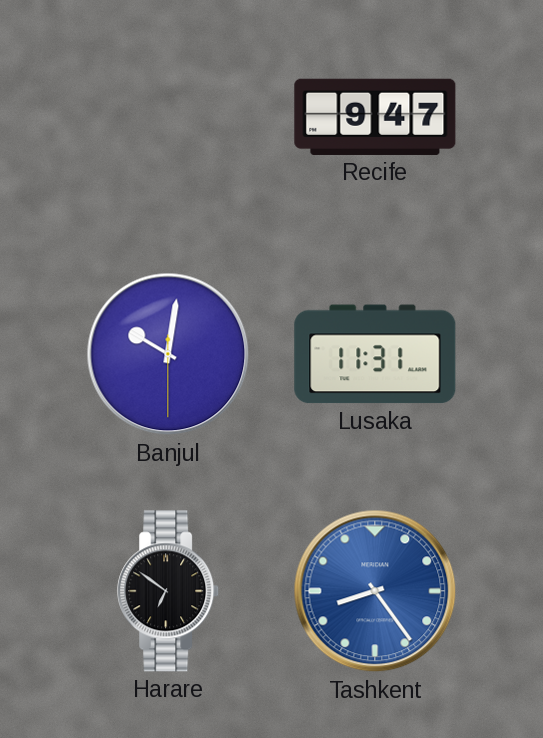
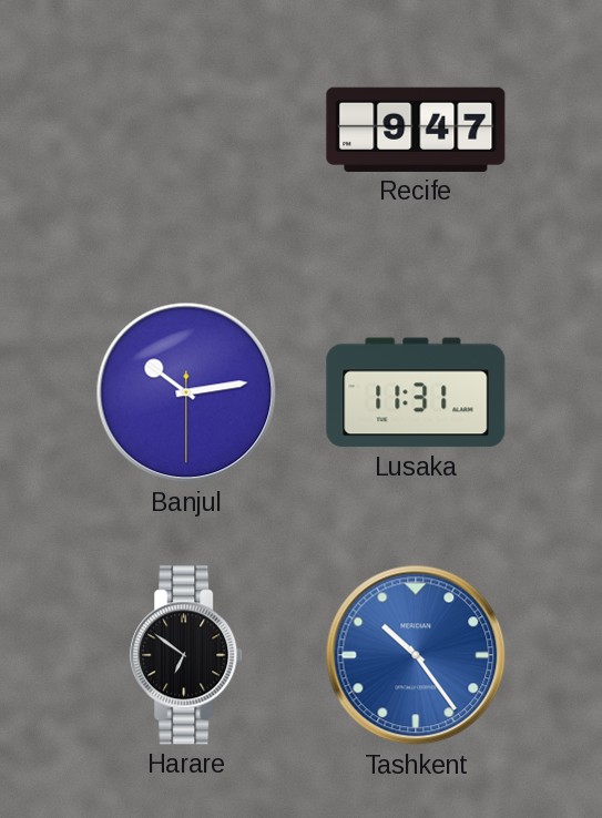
Banjul: 10:01 -> 10:13 (186, 392)
Tashkent: 8:24 -> 10:24 (416, 655)
